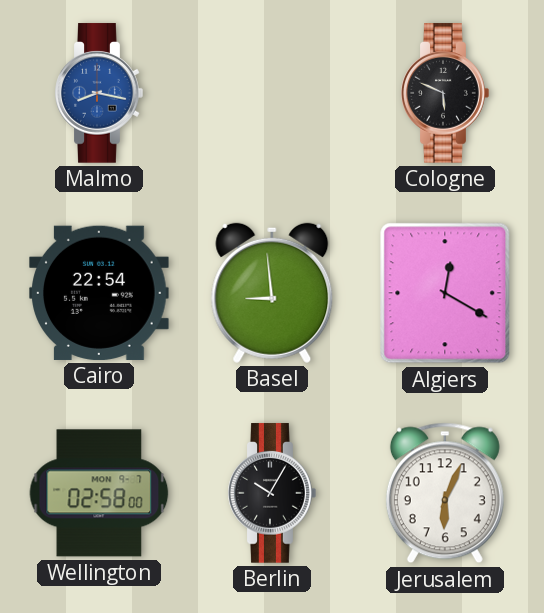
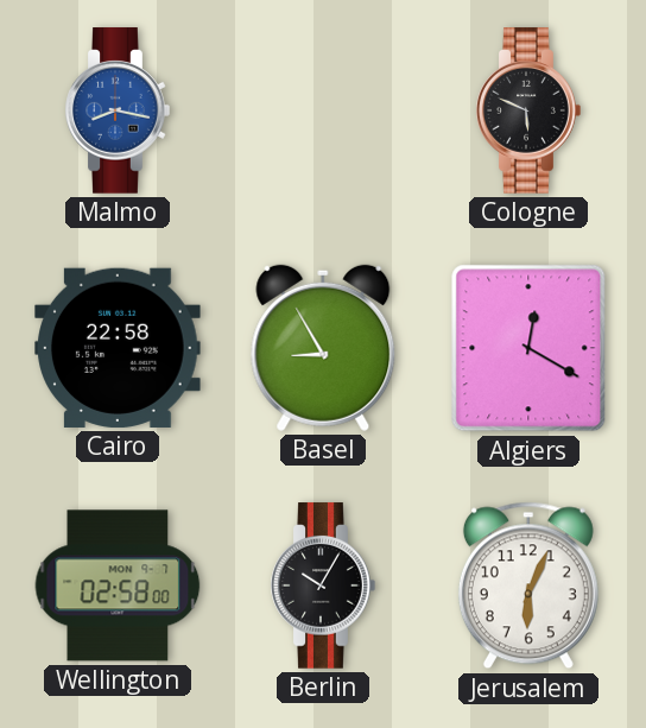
Cairo: 22:54 -> 22:58 (119, 348)
Basel: 8:59 -> 8:55 (323, 348)
